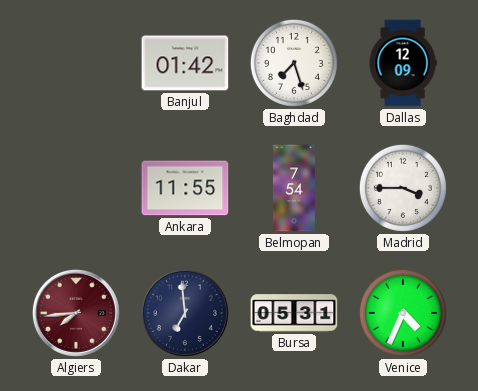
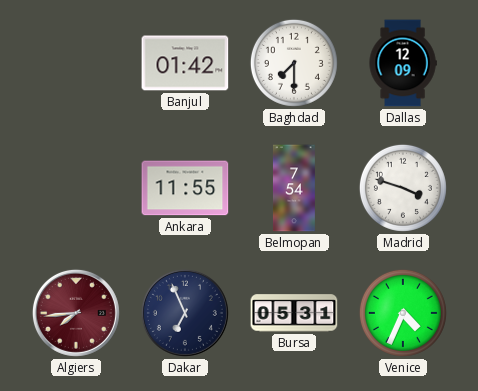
Baghdad: 7:27 -> 7:30 (294, 63)
Madrid: 3:45 -> 3:48 (403, 188)
Dakar: 6:59 -> 6:56 (185, 313)
